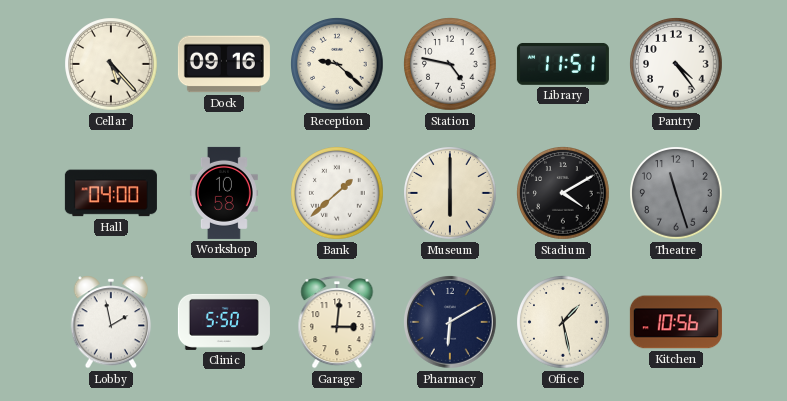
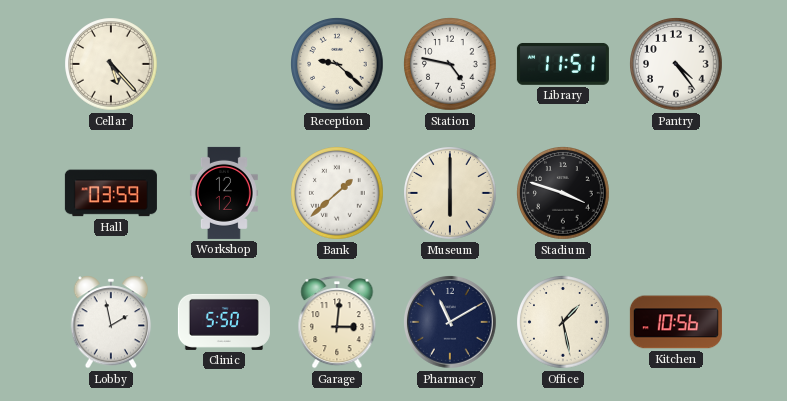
Dock: 09:16 -> none (224, 64)
Hall: 04:00 -> 03:59 (111, 193)
Workshop: 10:58 -> 12:12 (224, 193)
Stadium: 4:10 -> 3:48 (563, 193)
Theatre: 11:27 -> none (676, 193)
Pharmacy: 6:10 -> 11:10 (451, 323)
